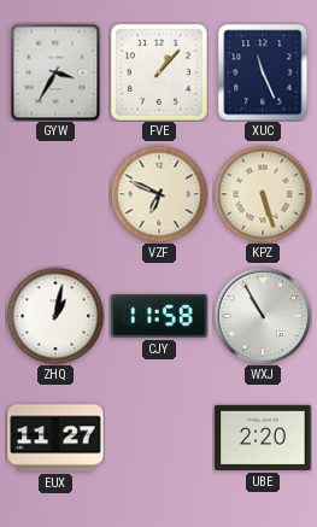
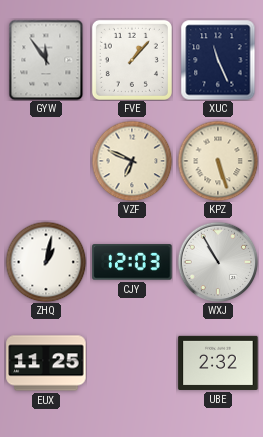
GYW: 3:35 -> 11:54 (46, 60)
CJY: 11:58 -> 12:03 (132, 262)
EUX: 11:27 -> 11:25 (46, 363)
UBE: 2:20 -> 2:32 (218, 363)
